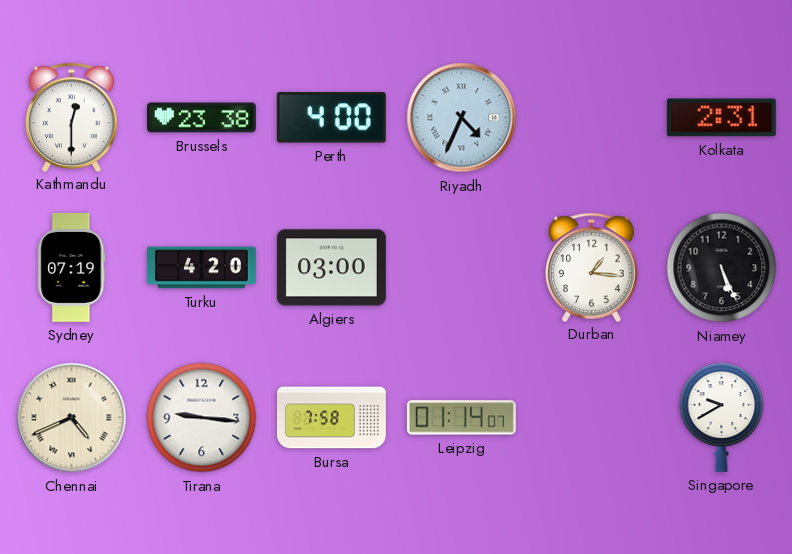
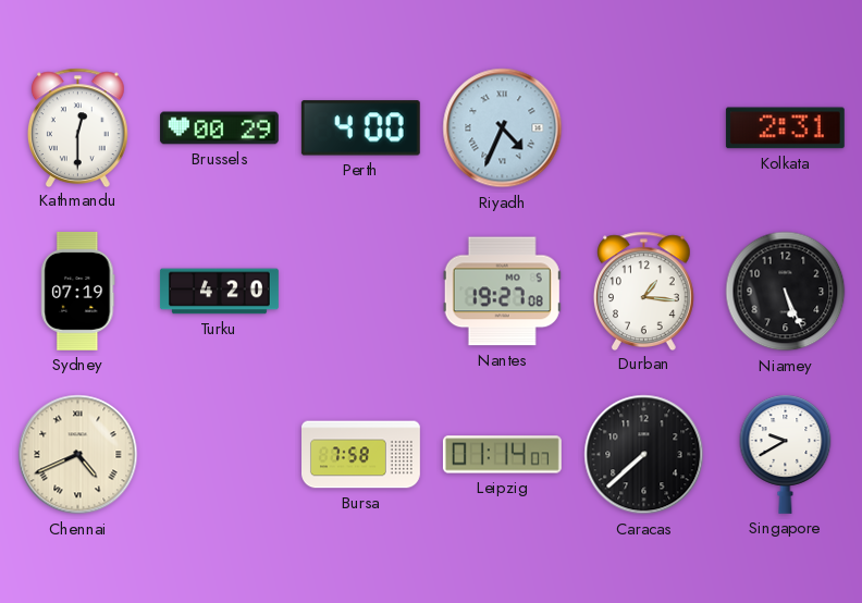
Brussels: 23:38 -> 00:29 (219, 128)
Algiers: 03:00 -> none (331, 268)
Nantes: none -> 19:27 (502, 292)
Tirana: 9:16 -> none (202, 418)
Caracas: none -> 7:38 (644, 455)
